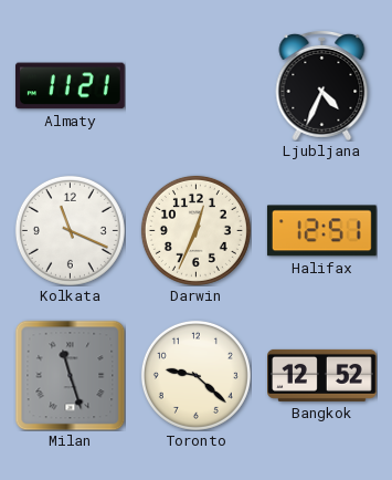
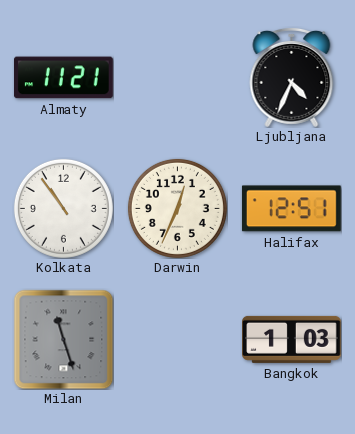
Kolkata: 11:19 -> 10:54 (63, 208)
Toronto: 9:22 -> none (195, 375)
Bangkok: 12:52 -> 1:03 (292, 339)
